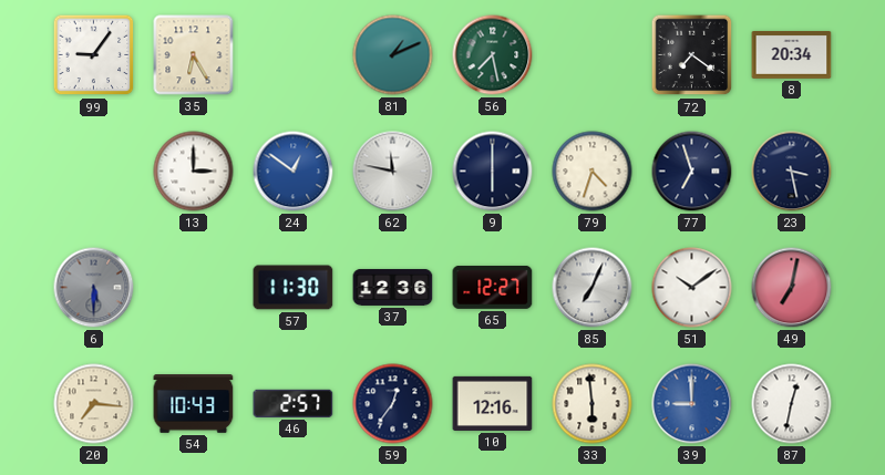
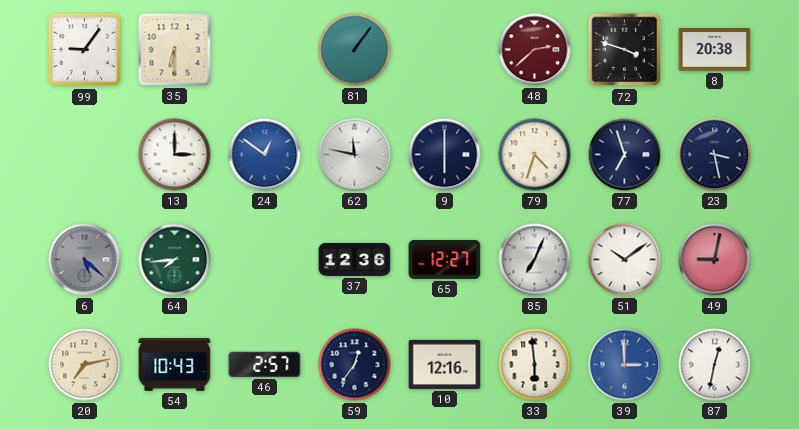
35: 6:25 -> 6:30 (175, 50)
81: 1:11 -> 1:06 (355, 50)
56: 7:28 -> none (493, 55)
48: none -> 2:38 (535, 50)
72: 7:21 -> 3:48 (625, 50)
8: 20:34 -> 20:38 (715, 50)
6: 5:30 -> 5:22 (85, 260)
64: none -> 7:44 (175, 260)
57: 11:30 -> none (294, 288)
49: 7:02 -> 9:02 (715, 260)
20: 7:16 -> 7:13 (85, 365)
39: 9:00 -> 3:00 (625, 365)
